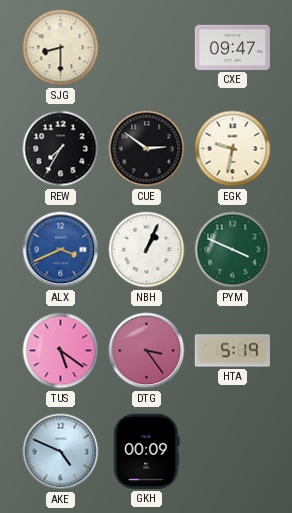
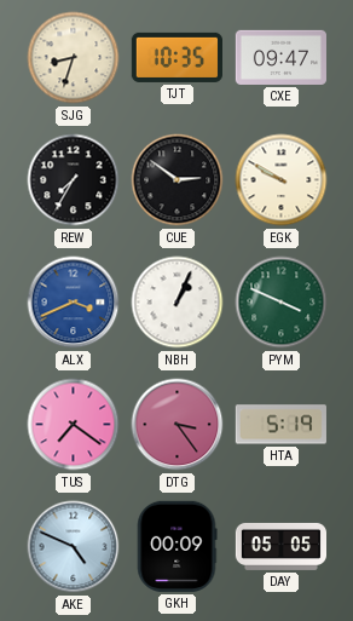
SJG: 8:30 -> 8:33 (74, 58)
TJT: none -> 10:35 (176, 57)
EGK: 9:32 -> 9:50 (282, 180)
TUS: 5:21 -> 7:21 (74, 425)
DAY: none -> 05:05 (280, 546)
